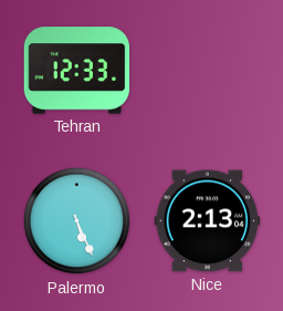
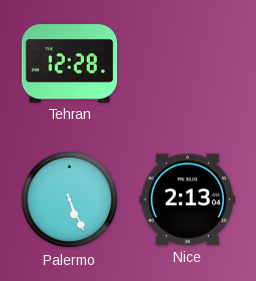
Tehran: 12:33 -> 12:28 (70, 64)
